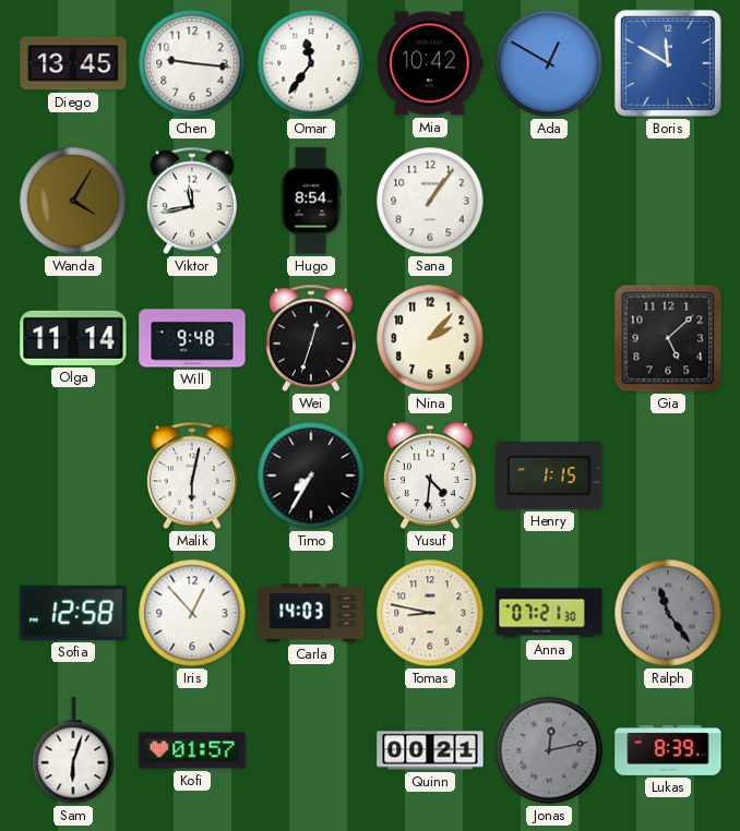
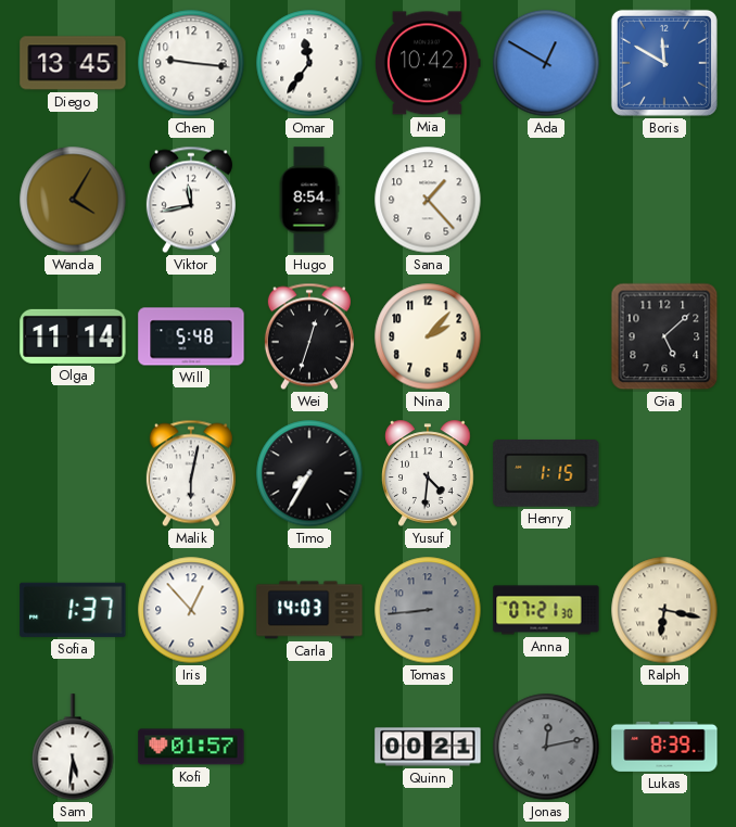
Sana: 1:06 -> 1:23 (428, 200)
Will: 9:48 -> 5:48 (191, 336)
Sofia: 12:58 -> 1:37 (73, 610)
Tomas: 8:47 -> 8:44 (428, 610)
Tomas dial: cream -> grey (428, 610)
Ralph: 11:24 -> 6:17 (664, 610)
Ralph dial: grey -> cream (664, 610)
Sam: 6:03 -> 5:31 (73, 747)
